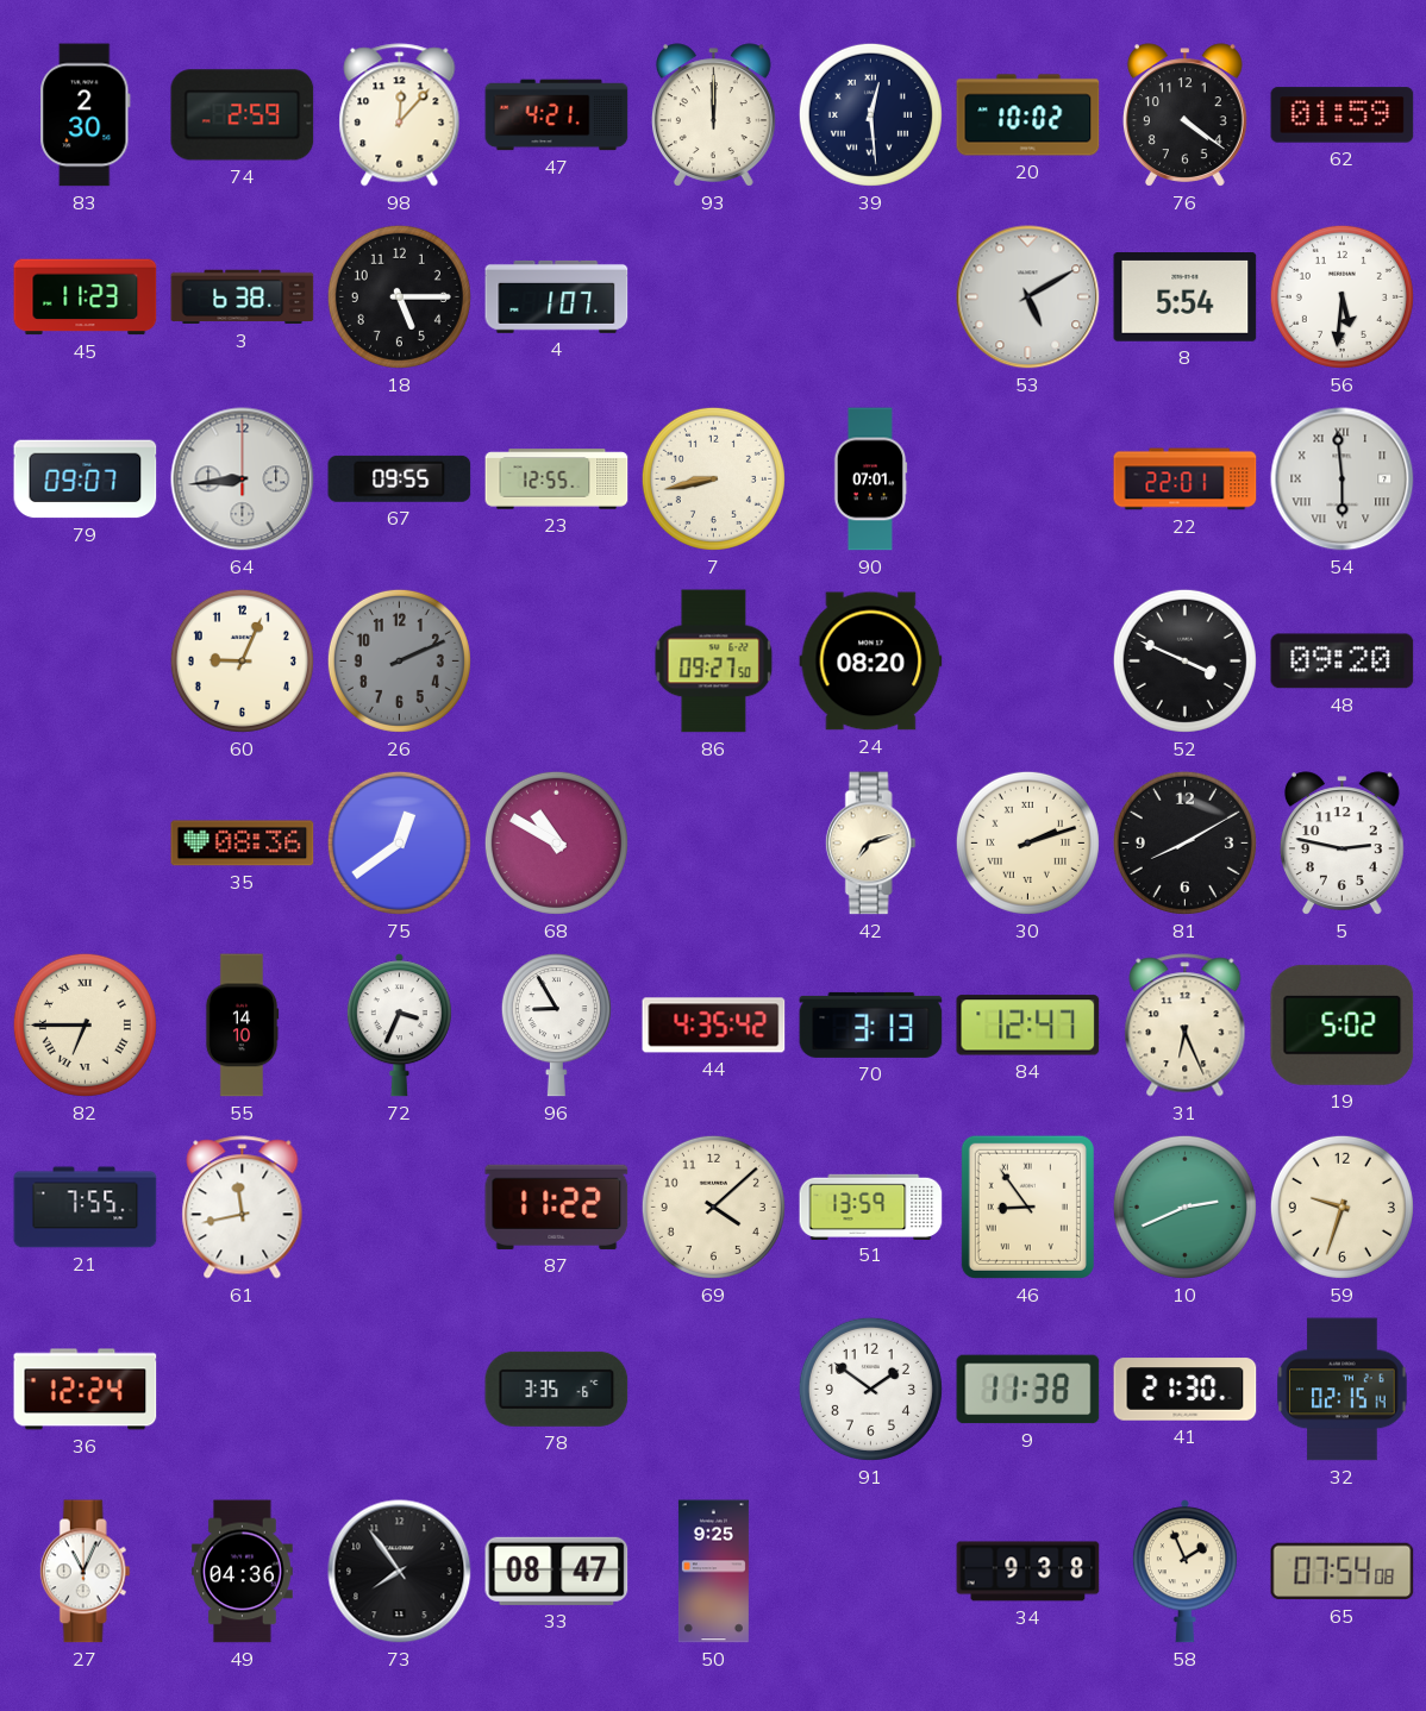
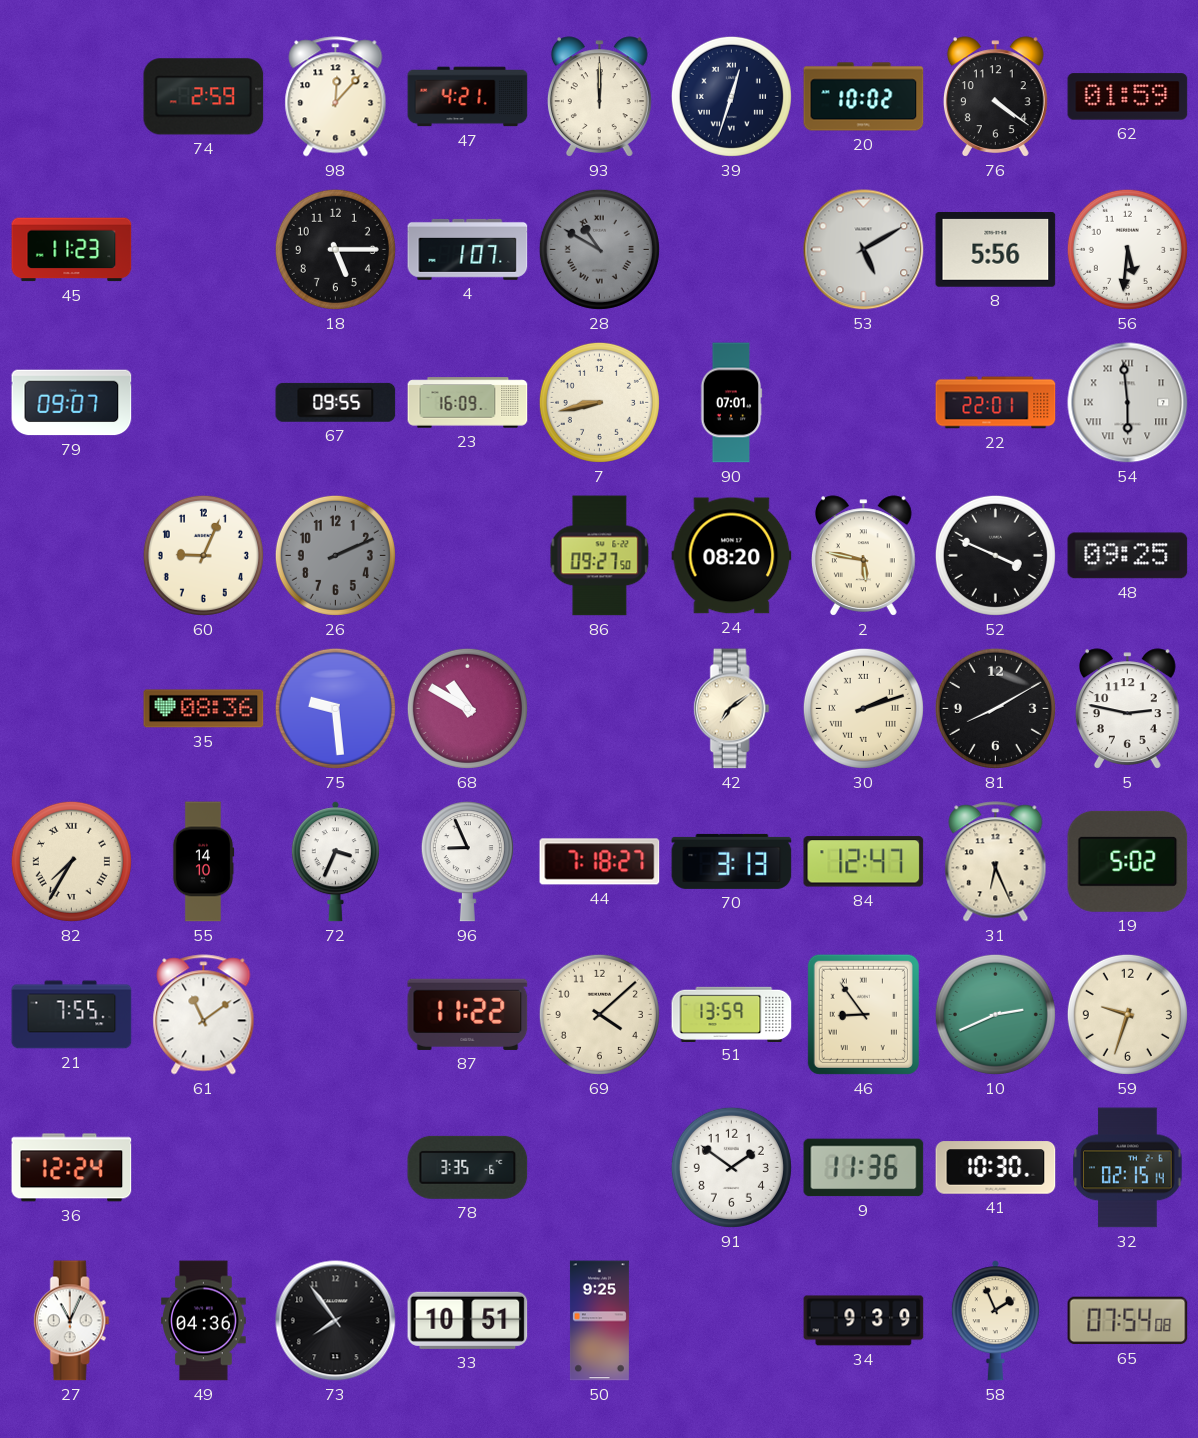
83: 2:30 -> none (86, 115)
39: 12:29 -> 12:33 (731, 96)
3: 6:38 -> none (243, 297)
28: none -> 10:50 (599, 249)
8: 5:54 -> 5:56 (996, 250)
64: 8:44 -> none (243, 480)
23: 12:55 -> 16:09 (468, 403)
2: none -> 5:47 (863, 556)
48: 09:20 -> 09:25 (1128, 556)
75: 12:39 -> 9:29 (335, 708)
42: 7:12 -> 7:09 (731, 709)
82: 6:45 -> 7:35 (71, 861)
96: 8:55 -> 8:56 (467, 862)
44: 4:35 -> 7:18 (600, 862)
61: 11:43 -> 11:09 (204, 1015)
9: 11:38 -> 11:36 (864, 1168)
41: 21:30 -> 10:30 (996, 1168)
33: 08:47 -> 10:51 (468, 1320)
34: 9:38 -> 9:39 (864, 1321)
